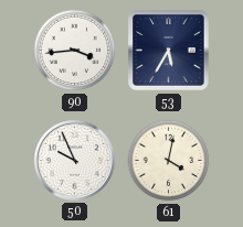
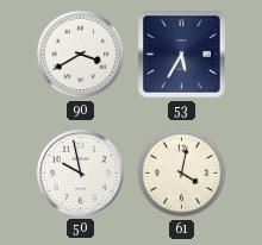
90: 3:44 -> 3:40 (81, 55)
50: 9:56 -> 9:58 (80, 172)
